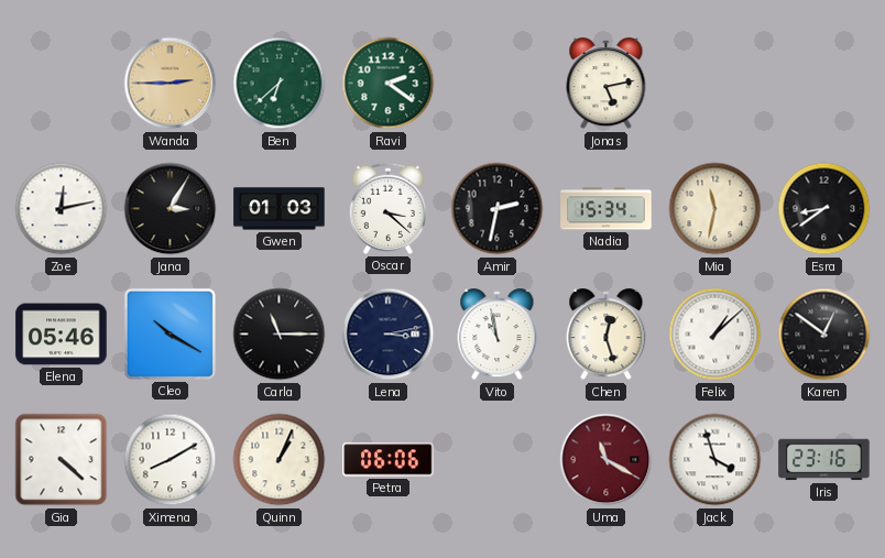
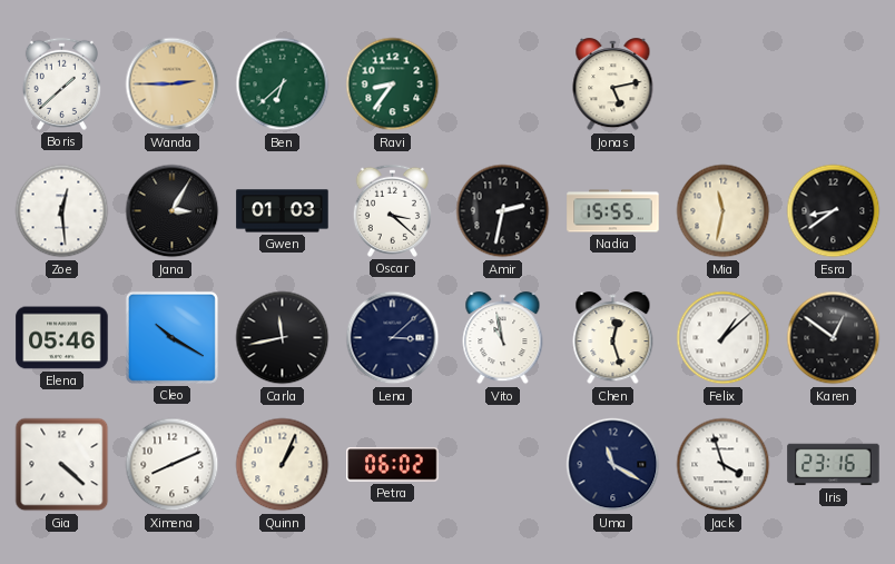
Boris: none -> 1:38 (61, 83)
Ravi: 2:21 -> 8:36 (393, 85)
Zoe: 12:13 -> 12:29 (62, 211)
Nadia: 15:34 -> 15:55 (613, 211)
Carla: 11:15 -> 11:43 (283, 338)
Lena: 3:13 -> 3:08 (393, 338)
Ximena: 8:10 -> 8:11 (173, 465)
Petra: 06:06 -> 06:02 (393, 465)
Uma dial: burgundy -> navy (613, 465)
